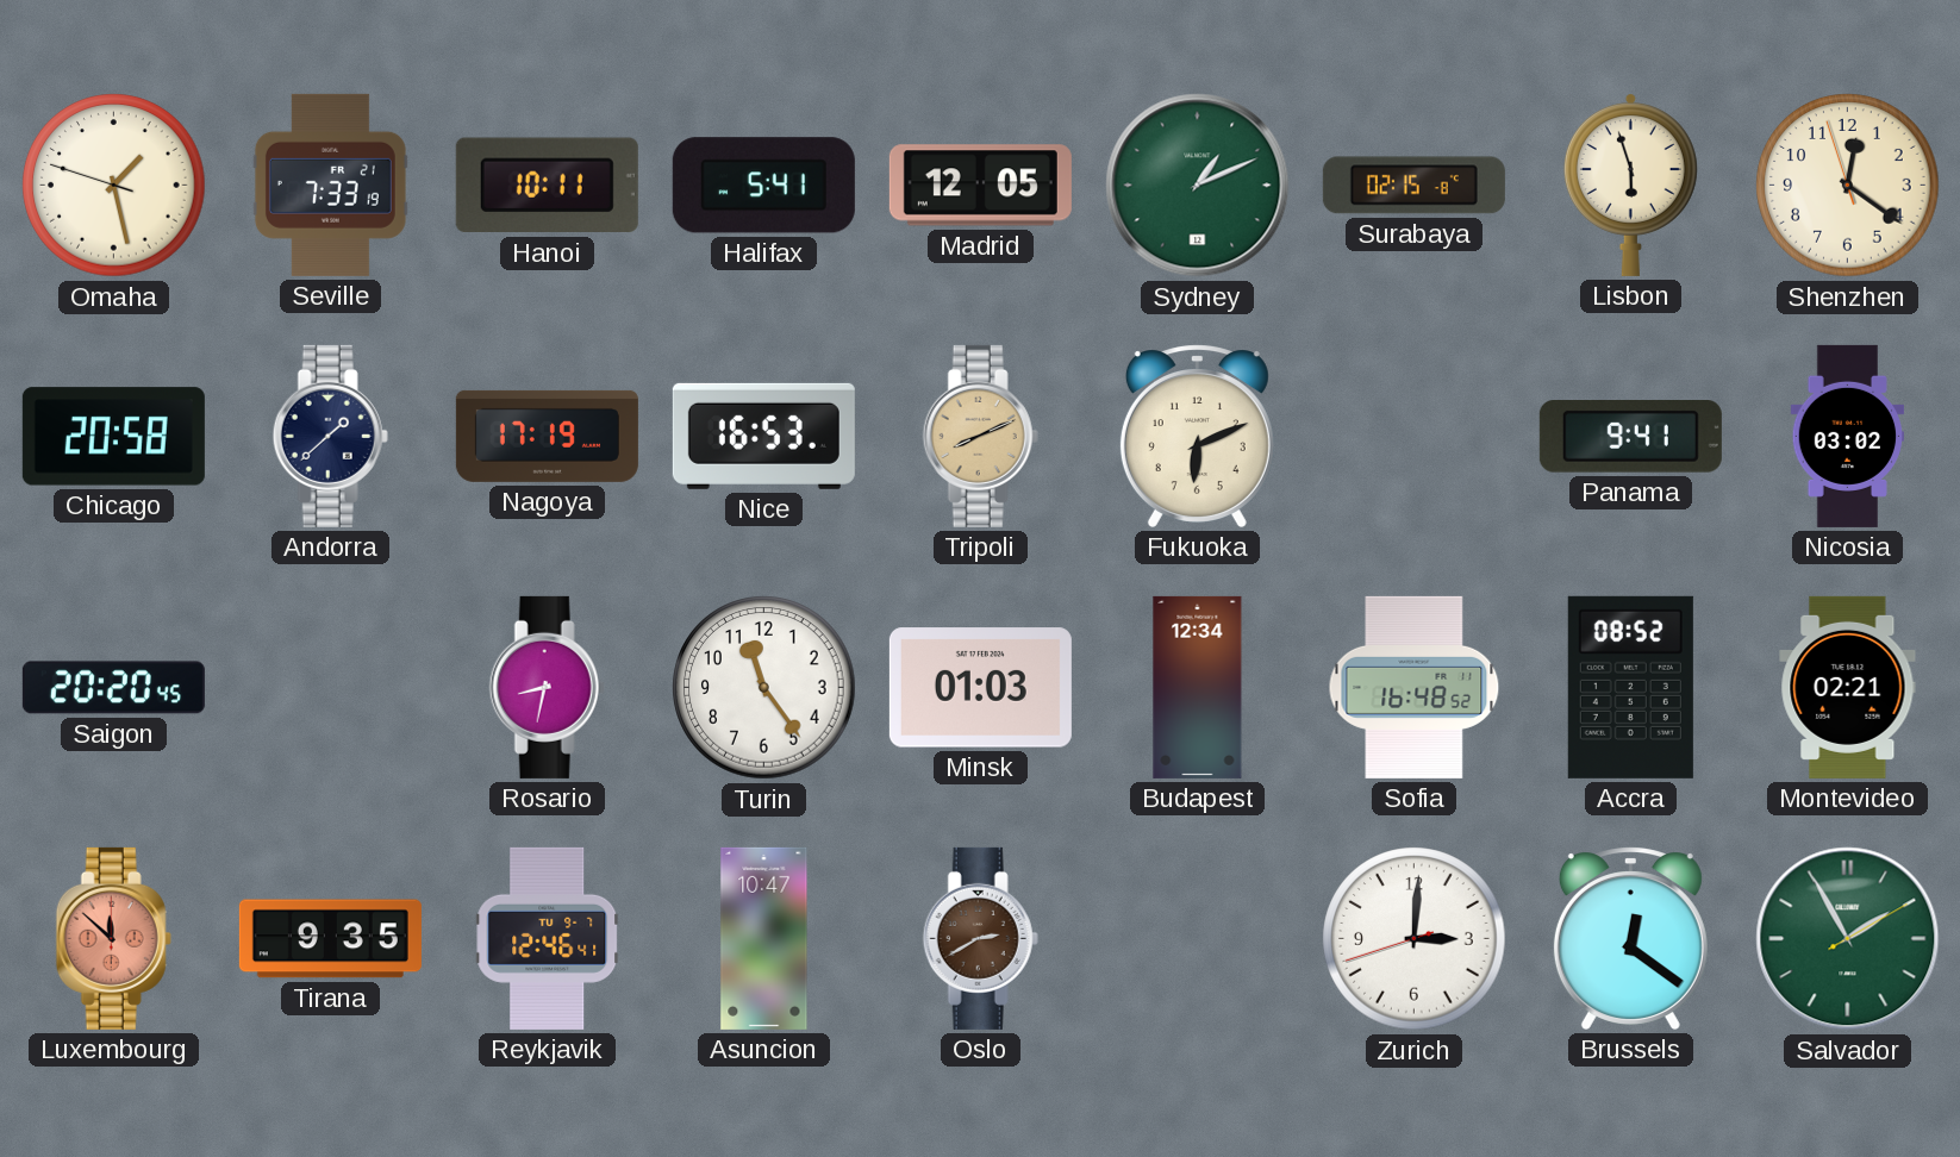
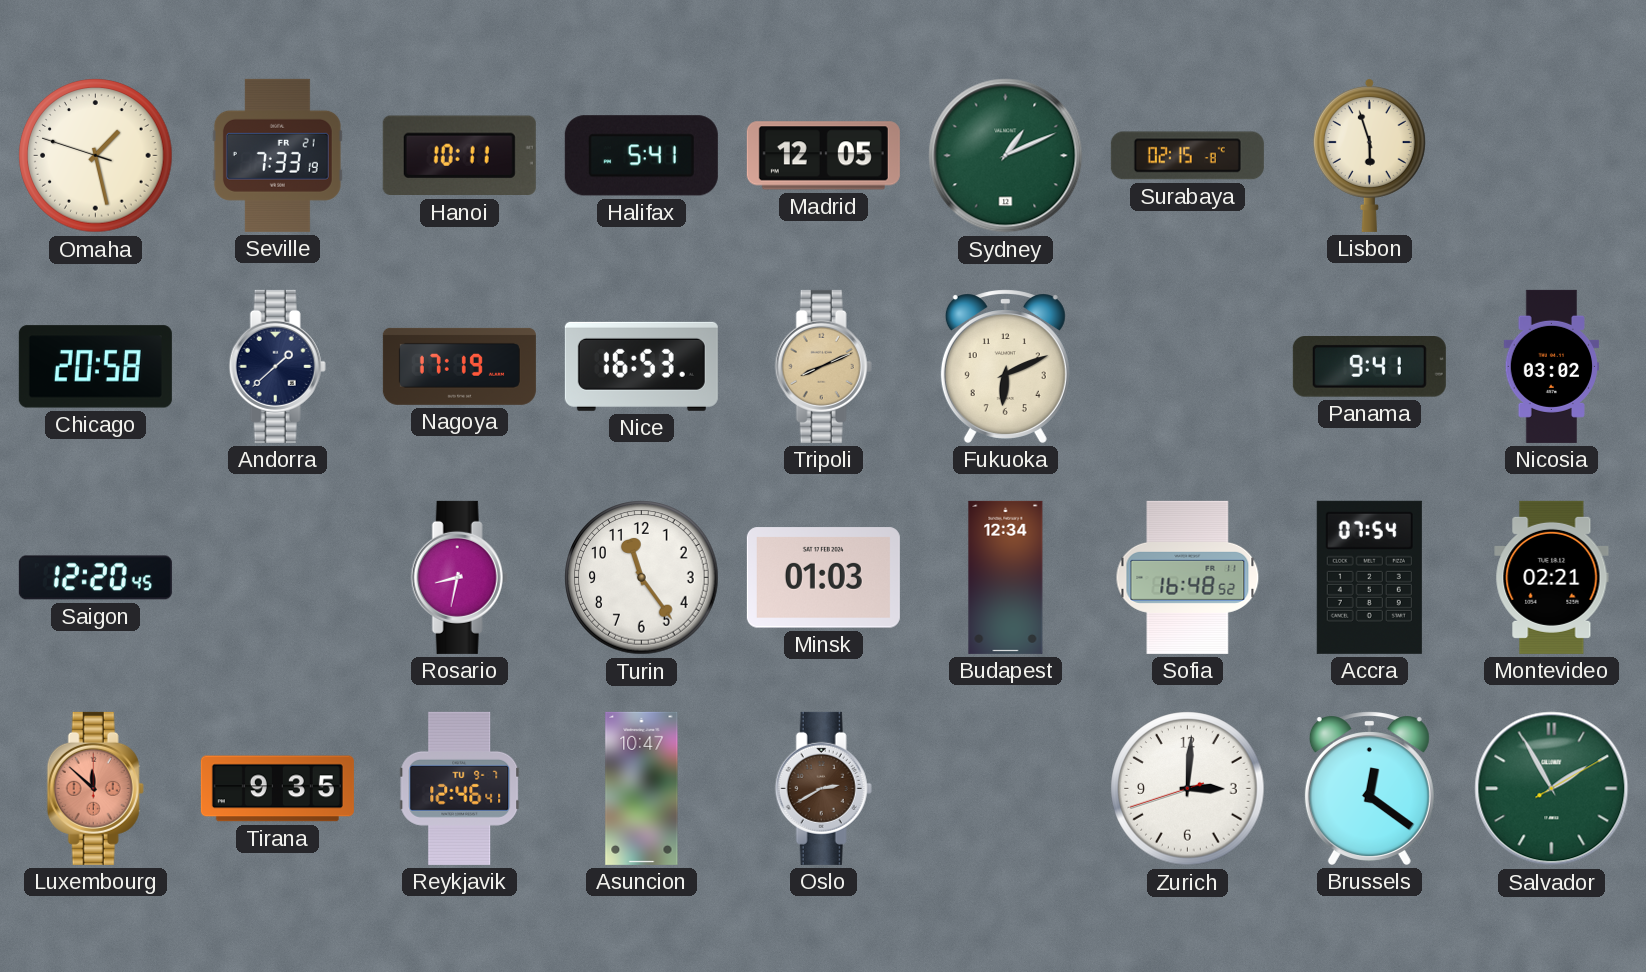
Shenzhen: 12:20 -> none (1848, 186)
Saigon: 20:20 -> 12:20 (95, 578)
Accra: 08:52 -> 07:54 (1369, 577)
